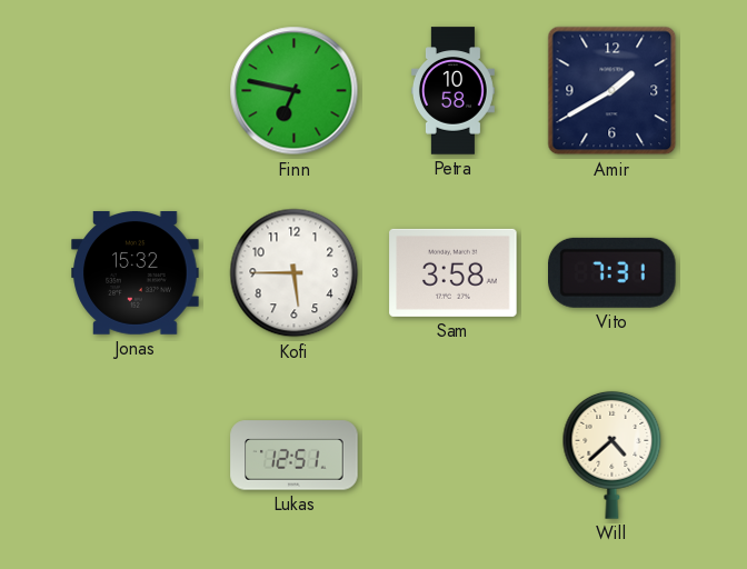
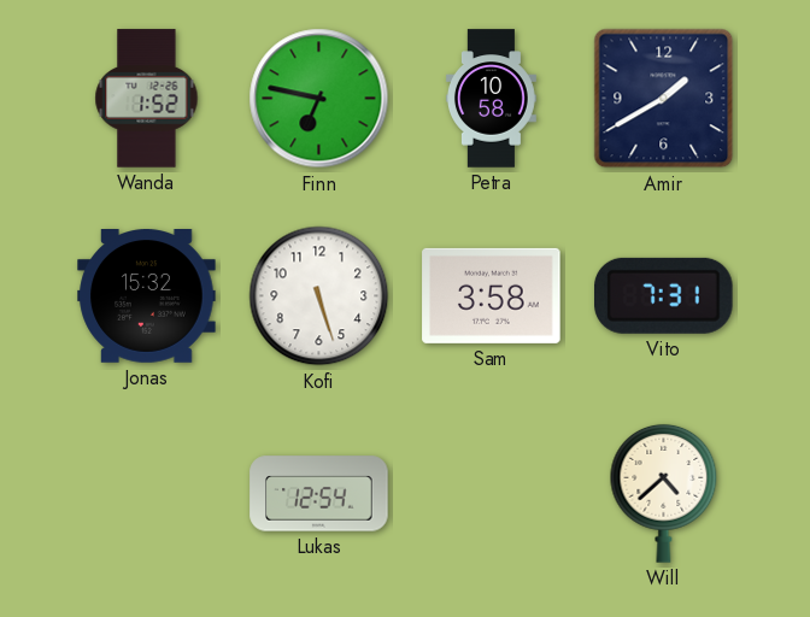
Wanda: none -> 1:52 (147, 99)
Kofi: 5:45 -> 5:27 (319, 296)
Lukas: 12:51 -> 12:54 (319, 494)
